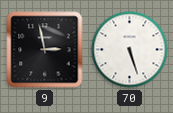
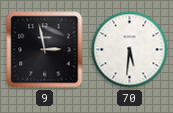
70: 5:27 -> 5:31 (130, 50)
